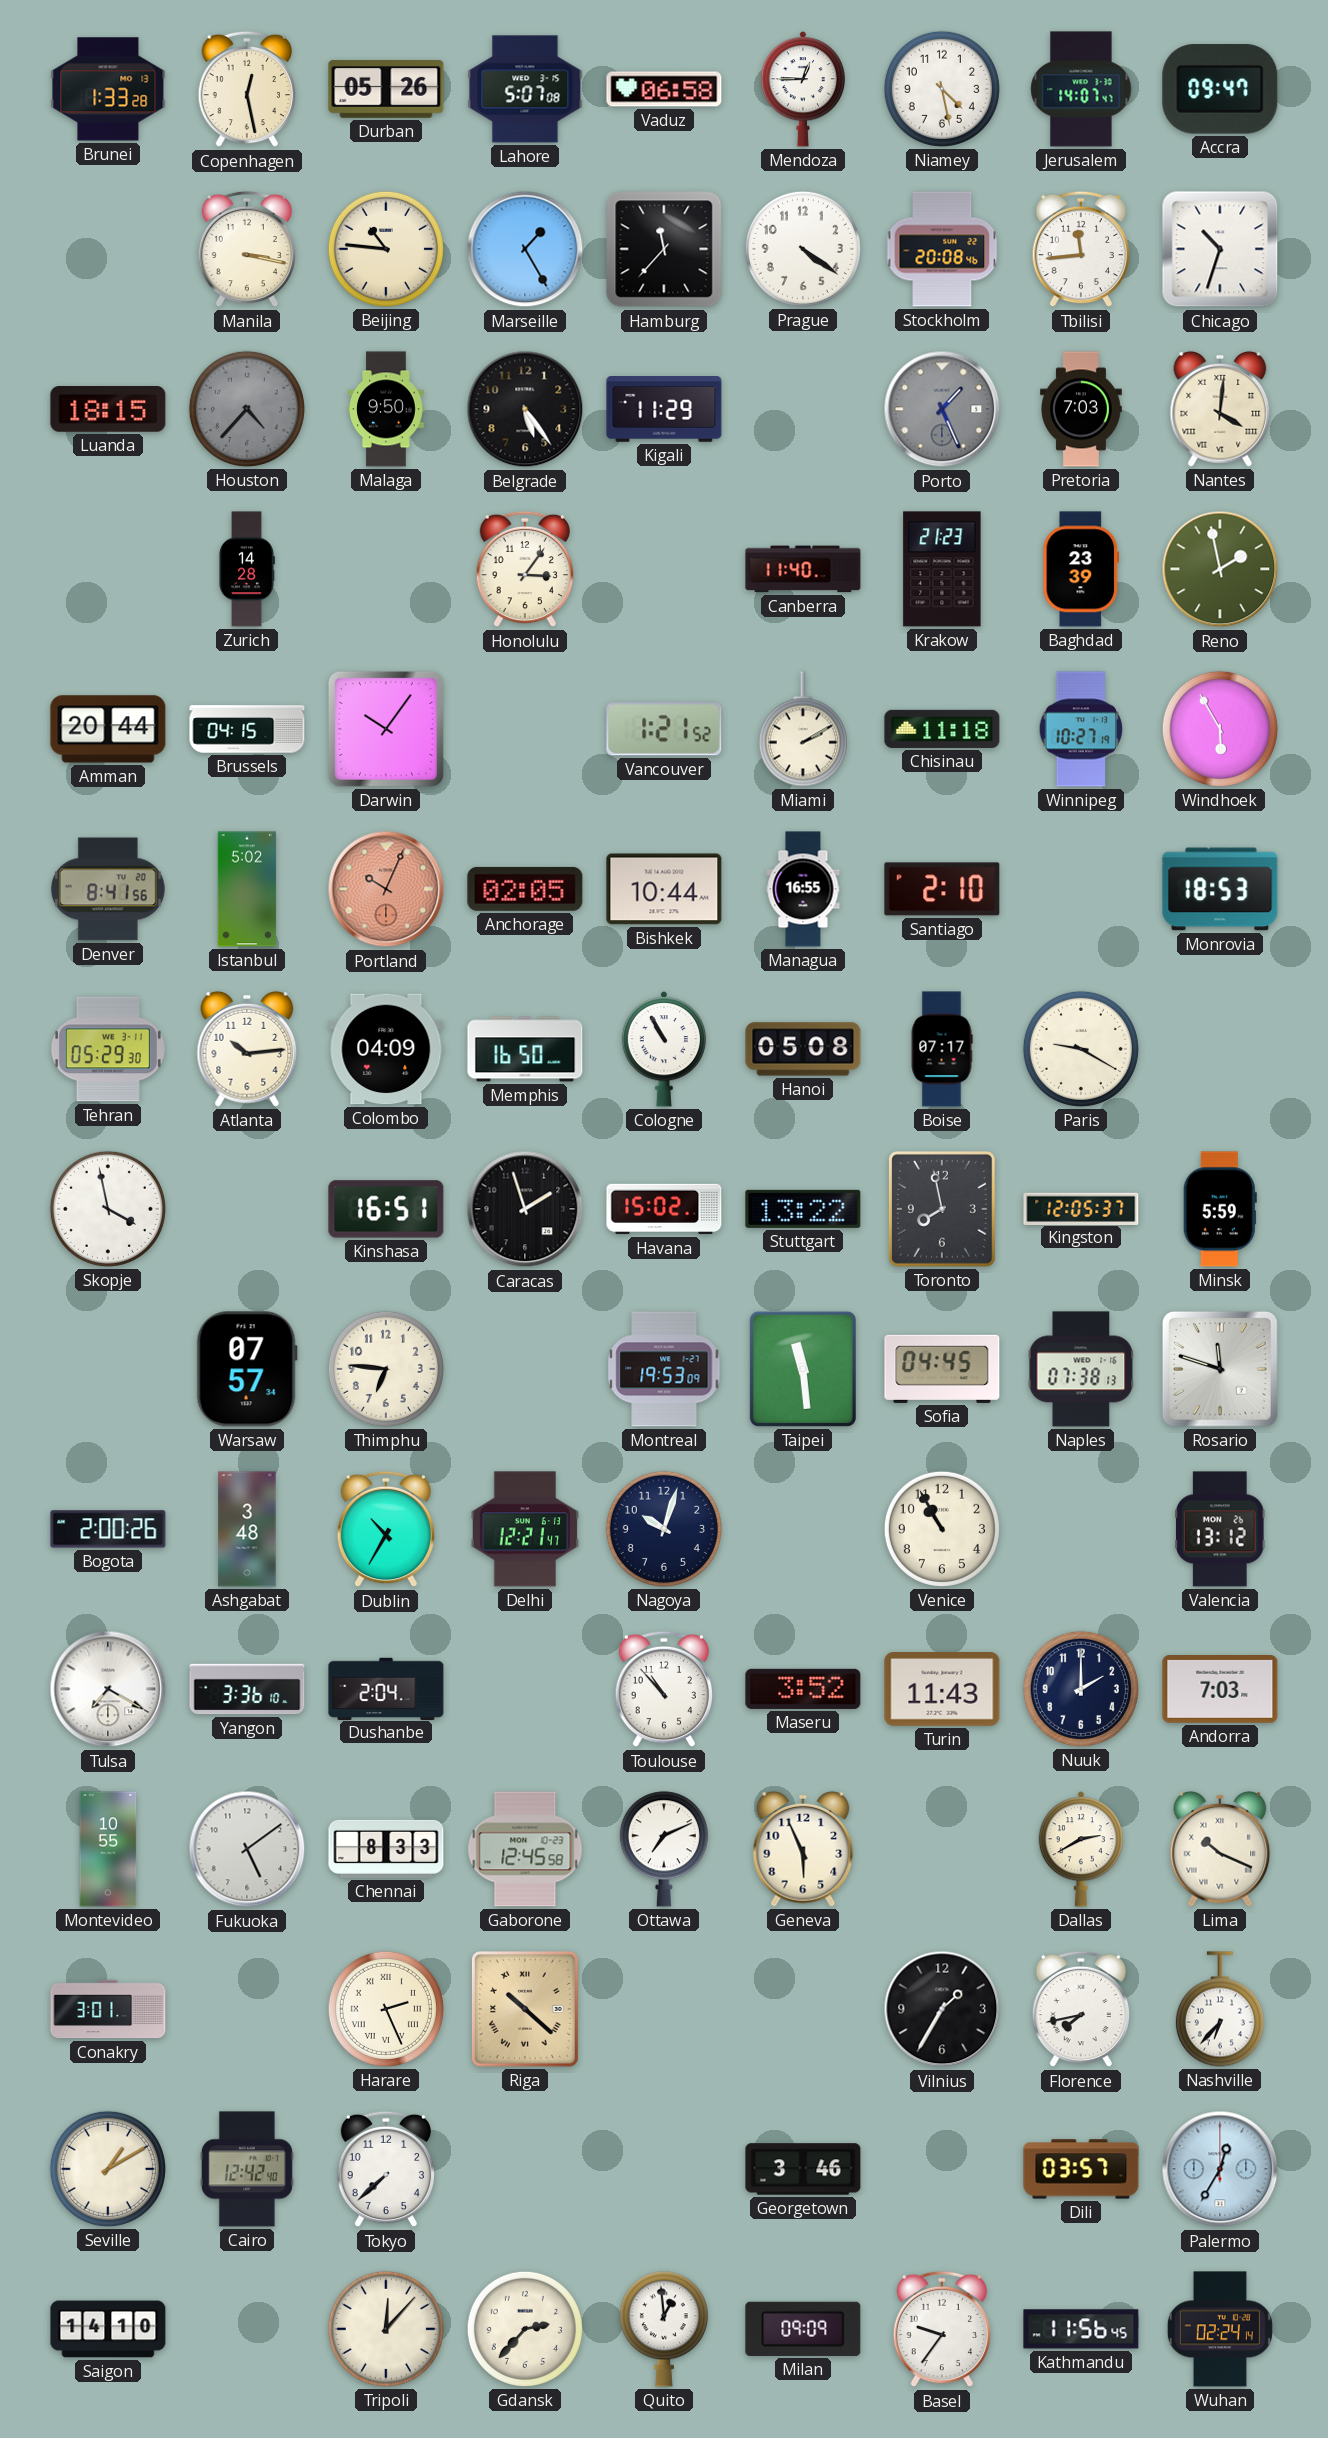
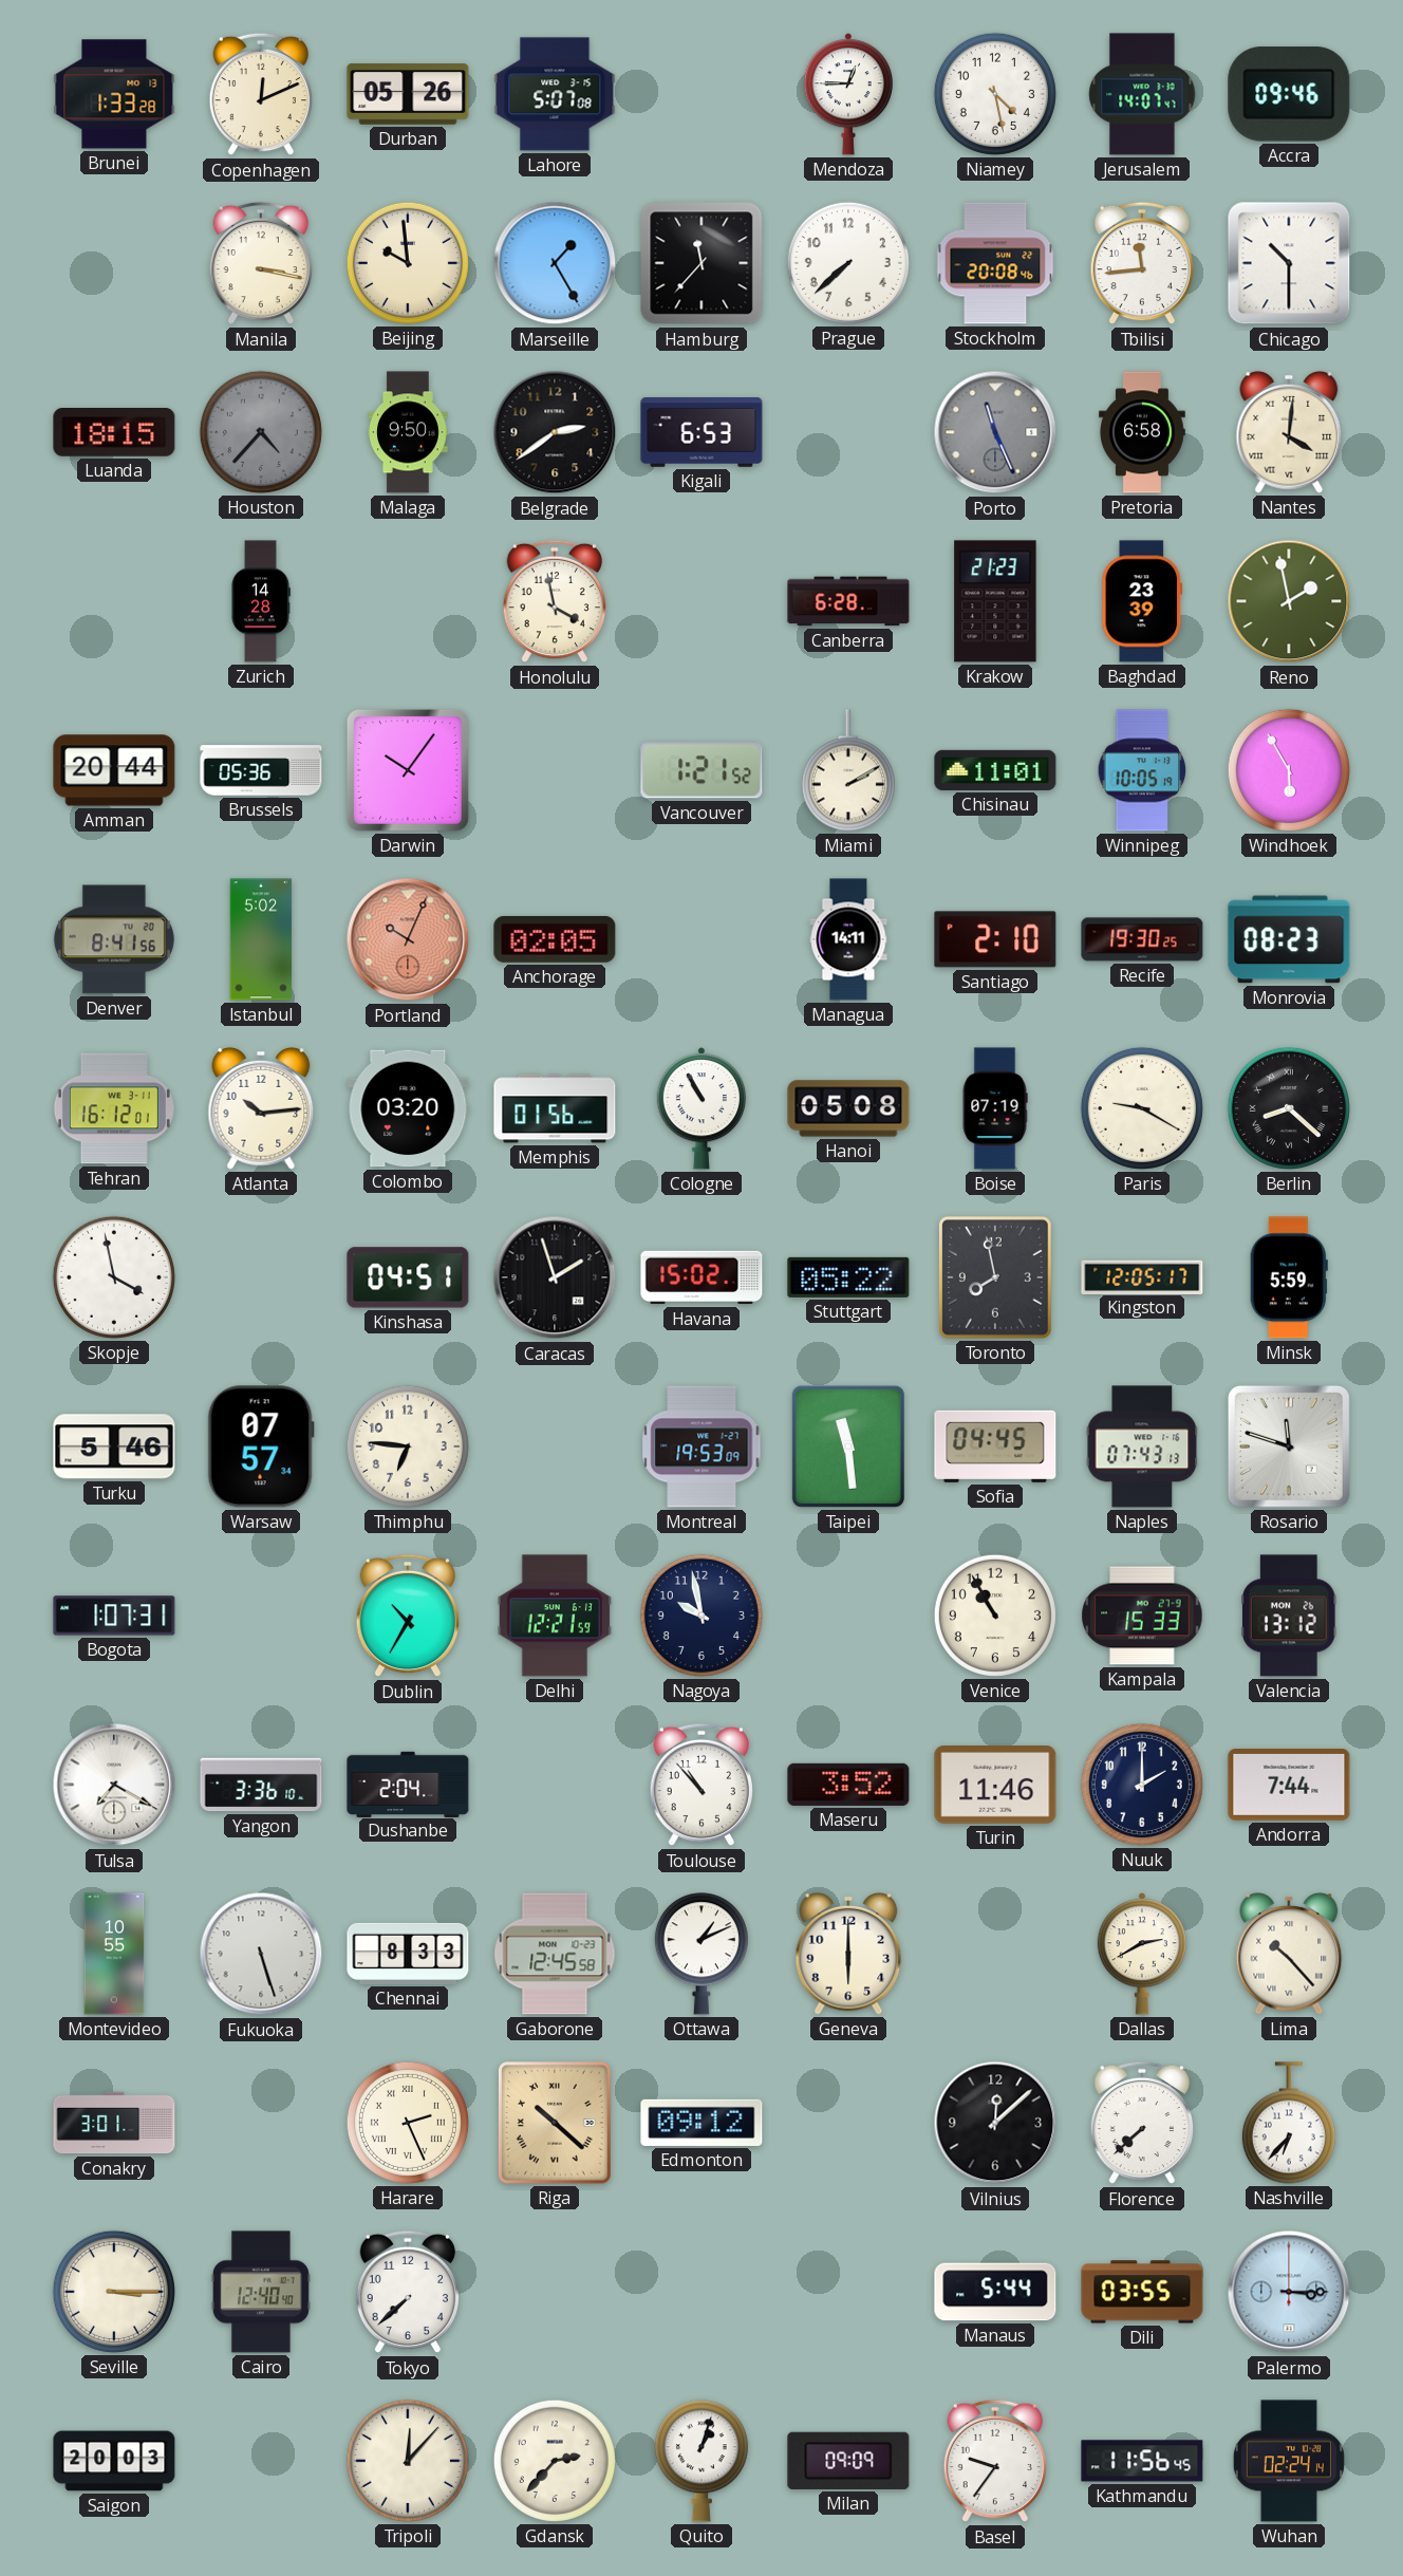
Copenhagen: 12:28 -> 12:11 (260, 94)
Vaduz: 06:58 -> none (664, 89)
Accra: 09:47 -> 09:46 (1289, 94)
Beijing: 10:46 -> 9:59 (408, 263)
Prague: 4:21 -> 7:38 (848, 263)
Chicago: 10:33 -> 10:30 (1289, 263)
Belgrade: 5:24 -> 2:39 (555, 432)
Kigali: 11:29 -> 6:53 (701, 433)
Porto: 1:26 -> 11:26 (995, 432)
Pretoria: 7:03 -> 6:58 (1143, 432)
Honolulu: 3:06 -> 3:58 (554, 601)
Canberra: 11:40 -> 6:28 (848, 601)
Brussels: 04:15 -> 05:36 (261, 770)
Chisinau: 11:18 -> 11:01 (995, 770)
Winnipeg: 10:27 -> 10:05 (1142, 770)
Bishkek: 10:44 -> none (664, 889)
Managua: 16:55 -> 14:11 (848, 939)
Recife: none -> 19:30 (1142, 939)
Monrovia: 18:53 -> 08:23 (1289, 939)
Tehran: 05:29 -> 16:12 (114, 1108)
Colombo: 04:09 -> 03:20 (408, 1108)
Memphis: 16:50 -> 01:56 (555, 1108)
Boise: 07:17 -> 07:19 (995, 1108)
Berlin: none -> 8:22 (1289, 1108)
Kinshasa: 16:51 -> 04:51 (408, 1277)
Stuttgart: 13:22 -> 05:22 (848, 1277)
Kingston: 12:05:37 -> 12:05:17 (1142, 1276)
Turku: none -> 5:46 (114, 1446)
Naples: 07:38 -> 07:43 (1142, 1446)
Bogota: 2:00 -> 1:07 (114, 1616)
Ashgabat: 3:48 -> none (247, 1529)
Delhi: 12:21:47 -> 12:21:59 (555, 1616)
Nagoya: 10:03 -> 9:58 (701, 1616)
Kampala: none -> 15:33 (1142, 1616)
Turin: 11:43 -> 11:46 (995, 1786)
Andorra: 7:03 -> 7:44 (1289, 1786)
Fukuoka: 5:09 -> 5:27 (261, 1954)
Ottawa: 7:11 -> 1:11 (701, 1954)
Geneva: 5:56 -> 6:00 (848, 1954)
Lima: 10:19 -> 10:23 (1289, 1954)
Edmonton: none -> 09:12 (701, 2123)
Vilnius: 1:35 -> 12:08 (995, 2123)
Florence: 7:43 -> 7:38 (1141, 2123)
Seville: 1:10 -> 3:15 (114, 2292)
Cairo: 12:42 -> 12:40 (261, 2292)
Georgetown: 3:46 -> none (803, 2169)
Manaus: none -> 5:44 (995, 2292)
Dili: 03:57 -> 03:55 (1142, 2292)
Palermo: 12:35 -> 3:15 (1289, 2292)
Saigon: 14:10 -> 20:03 (114, 2461)
Quito: 12:59 -> 1:03 (701, 2461)
